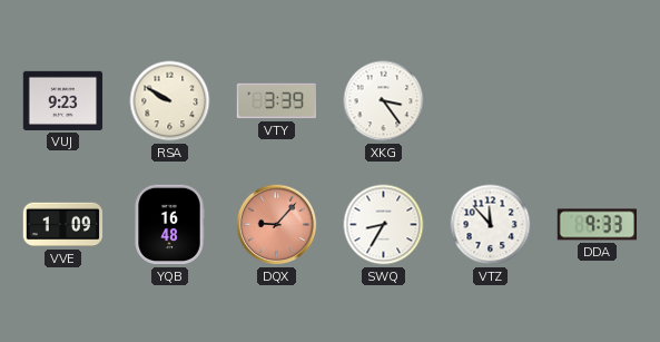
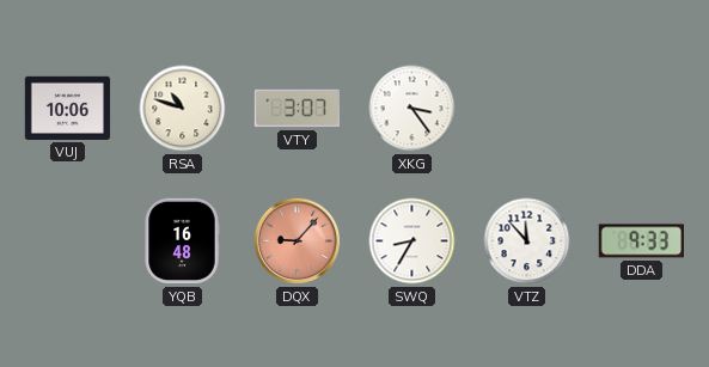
VUJ: 9:23 -> 10:06 (68, 108)
RSA: 9:50 -> 10:48 (183, 109)
VTY: 3:39 -> 3:07 (297, 109)
VVE: 1:09 -> none (63, 225)
